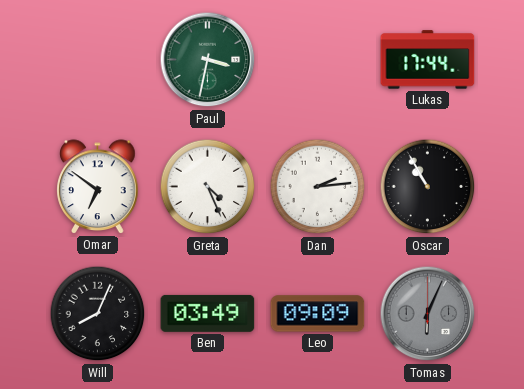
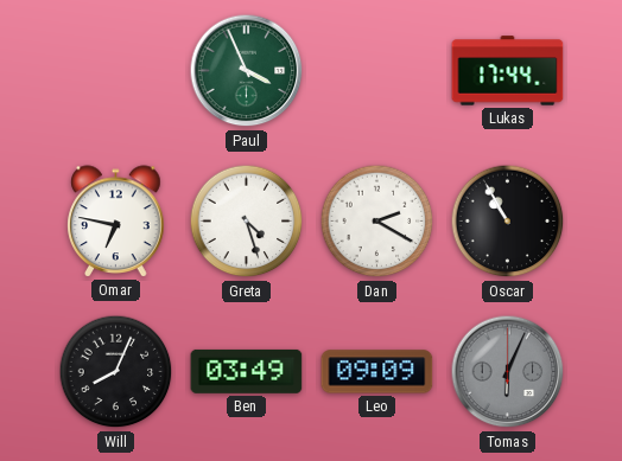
Paul: 3:32 -> 3:56 (247, 71)
Omar: 6:51 -> 6:47 (116, 222)
Greta: 4:26 -> 4:27 (247, 222)
Dan: 2:14 -> 2:20 (377, 222)
